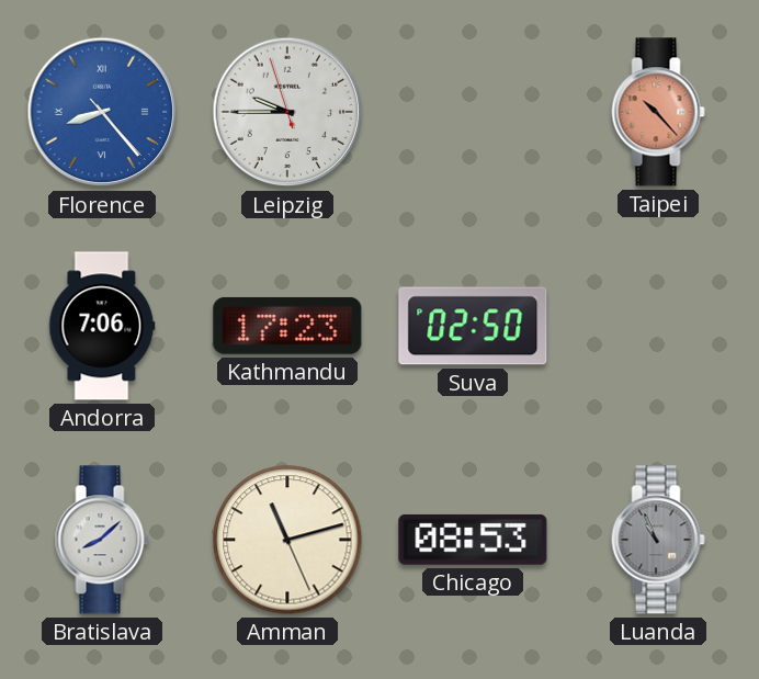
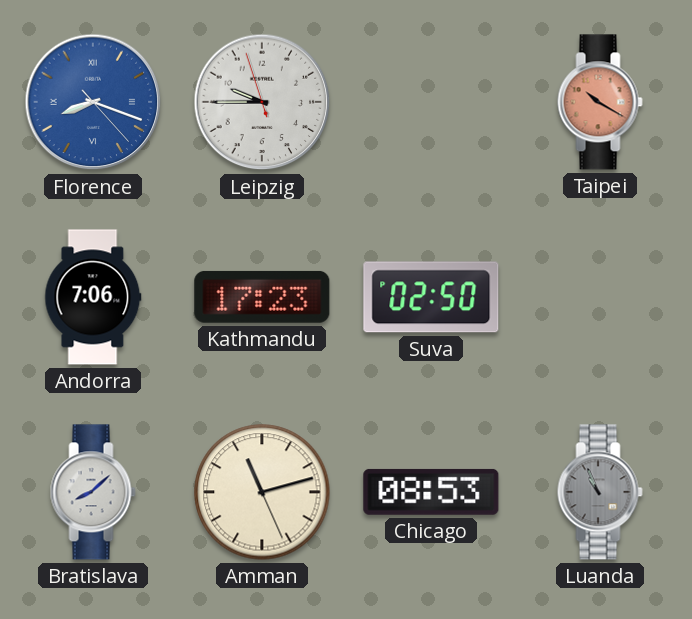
Florence: 8:23 -> 8:18 (93, 102)
Taipei: 10:23 -> 10:20 (600, 102)
